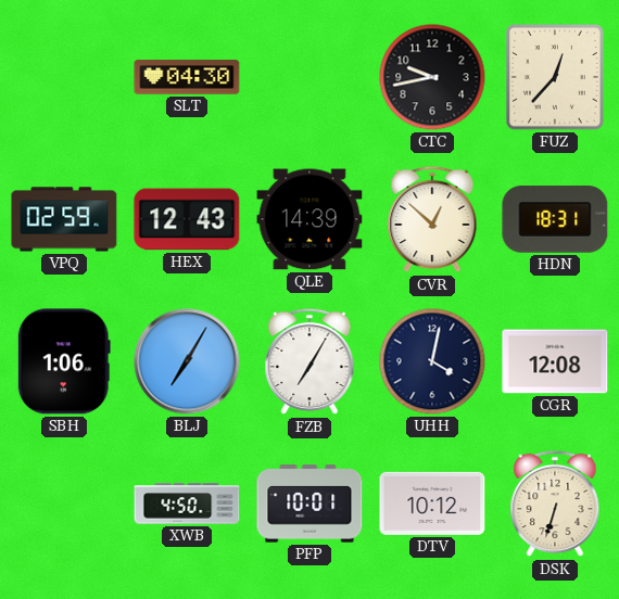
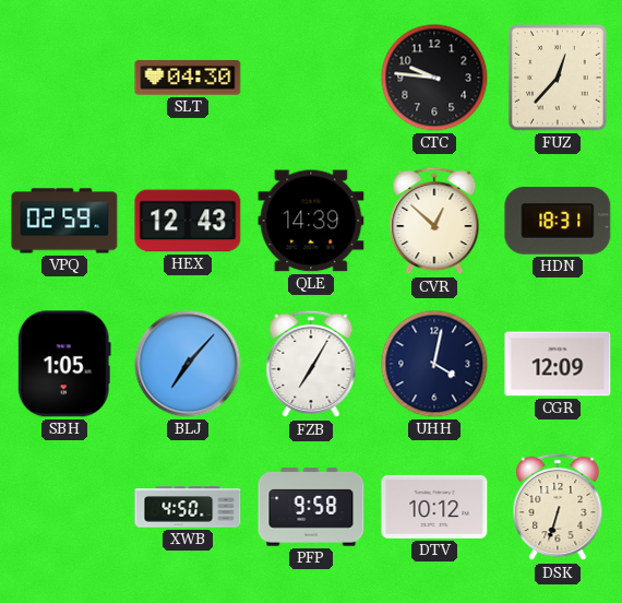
CTC: 9:43 -> 9:46 (434, 78)
SBH: 1:06 -> 1:05 (64, 364)
BLJ: 7:05 -> 7:07 (188, 364)
CGR: 12:08 -> 12:09 (558, 364)
PFP: 10:01 -> 9:58 (311, 507)
